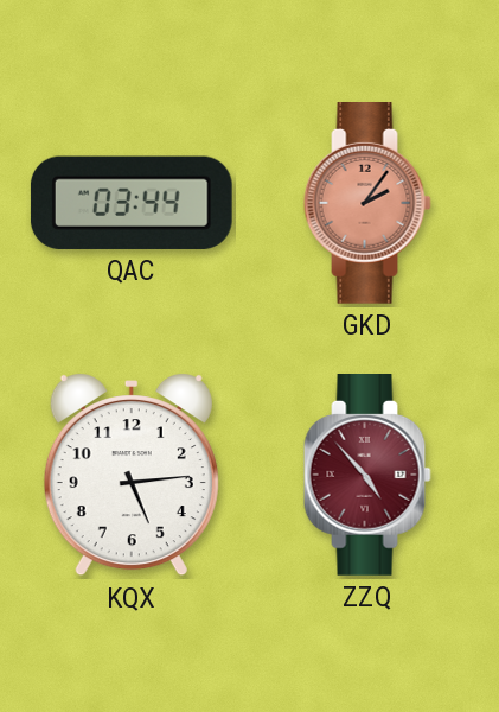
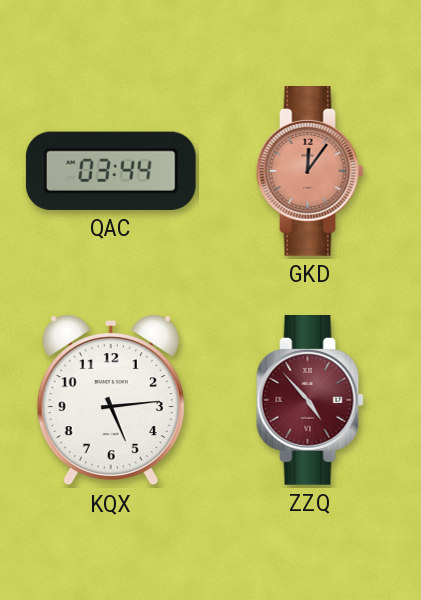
GKD: 2:06 -> 12:06 (310, 172)
